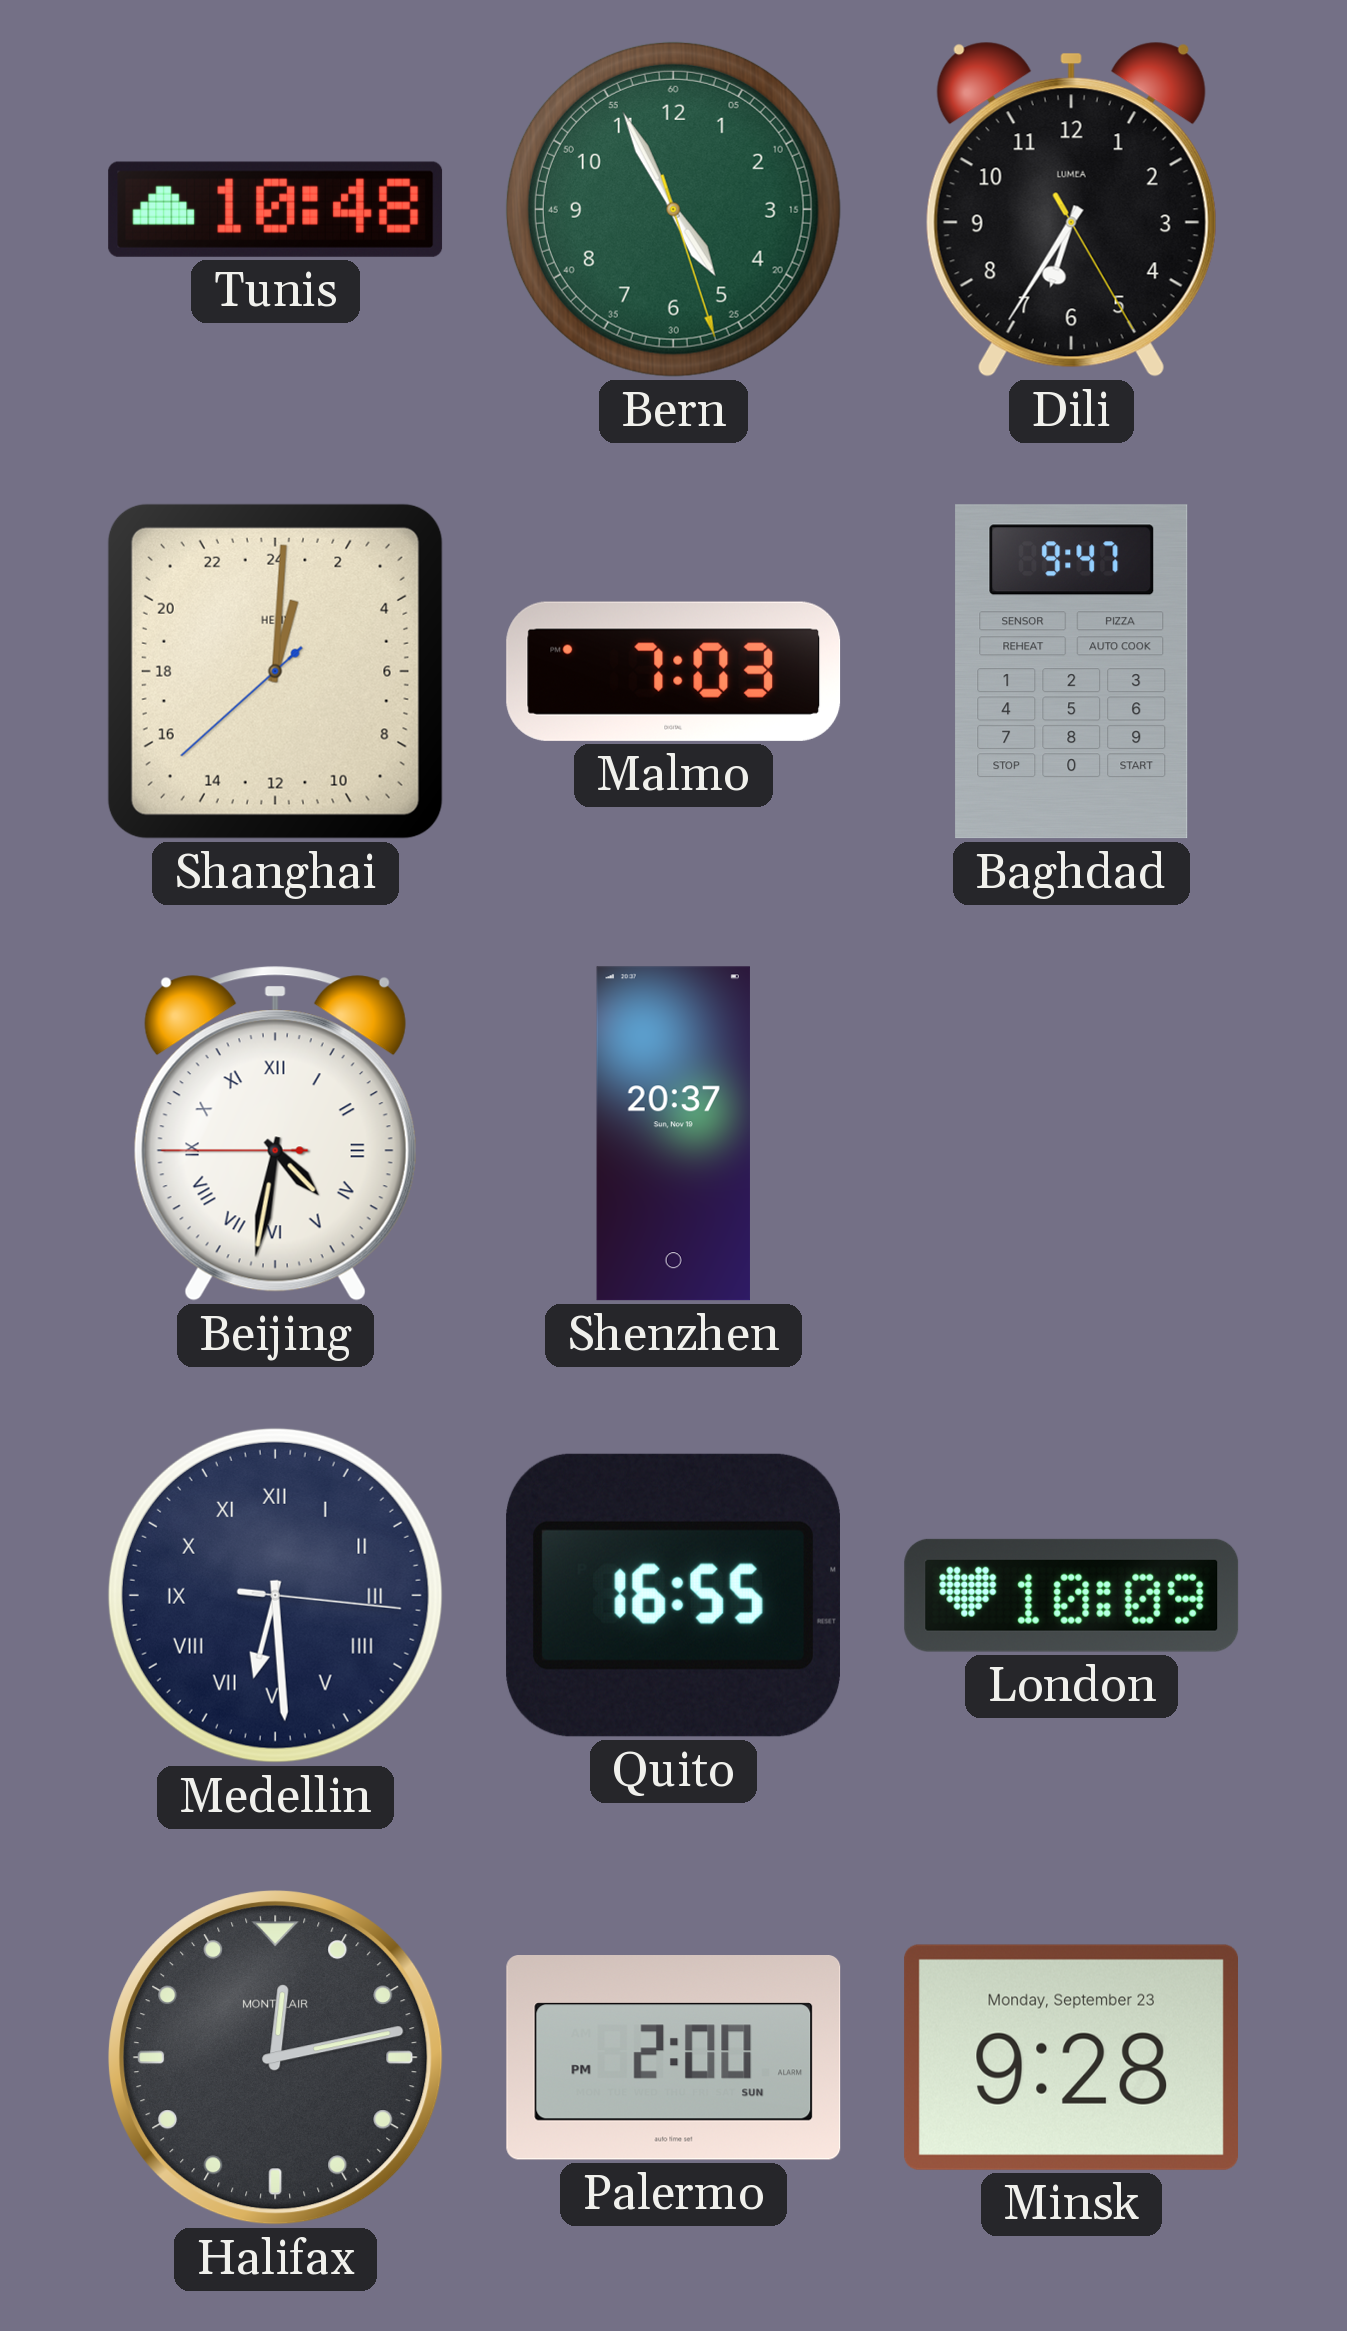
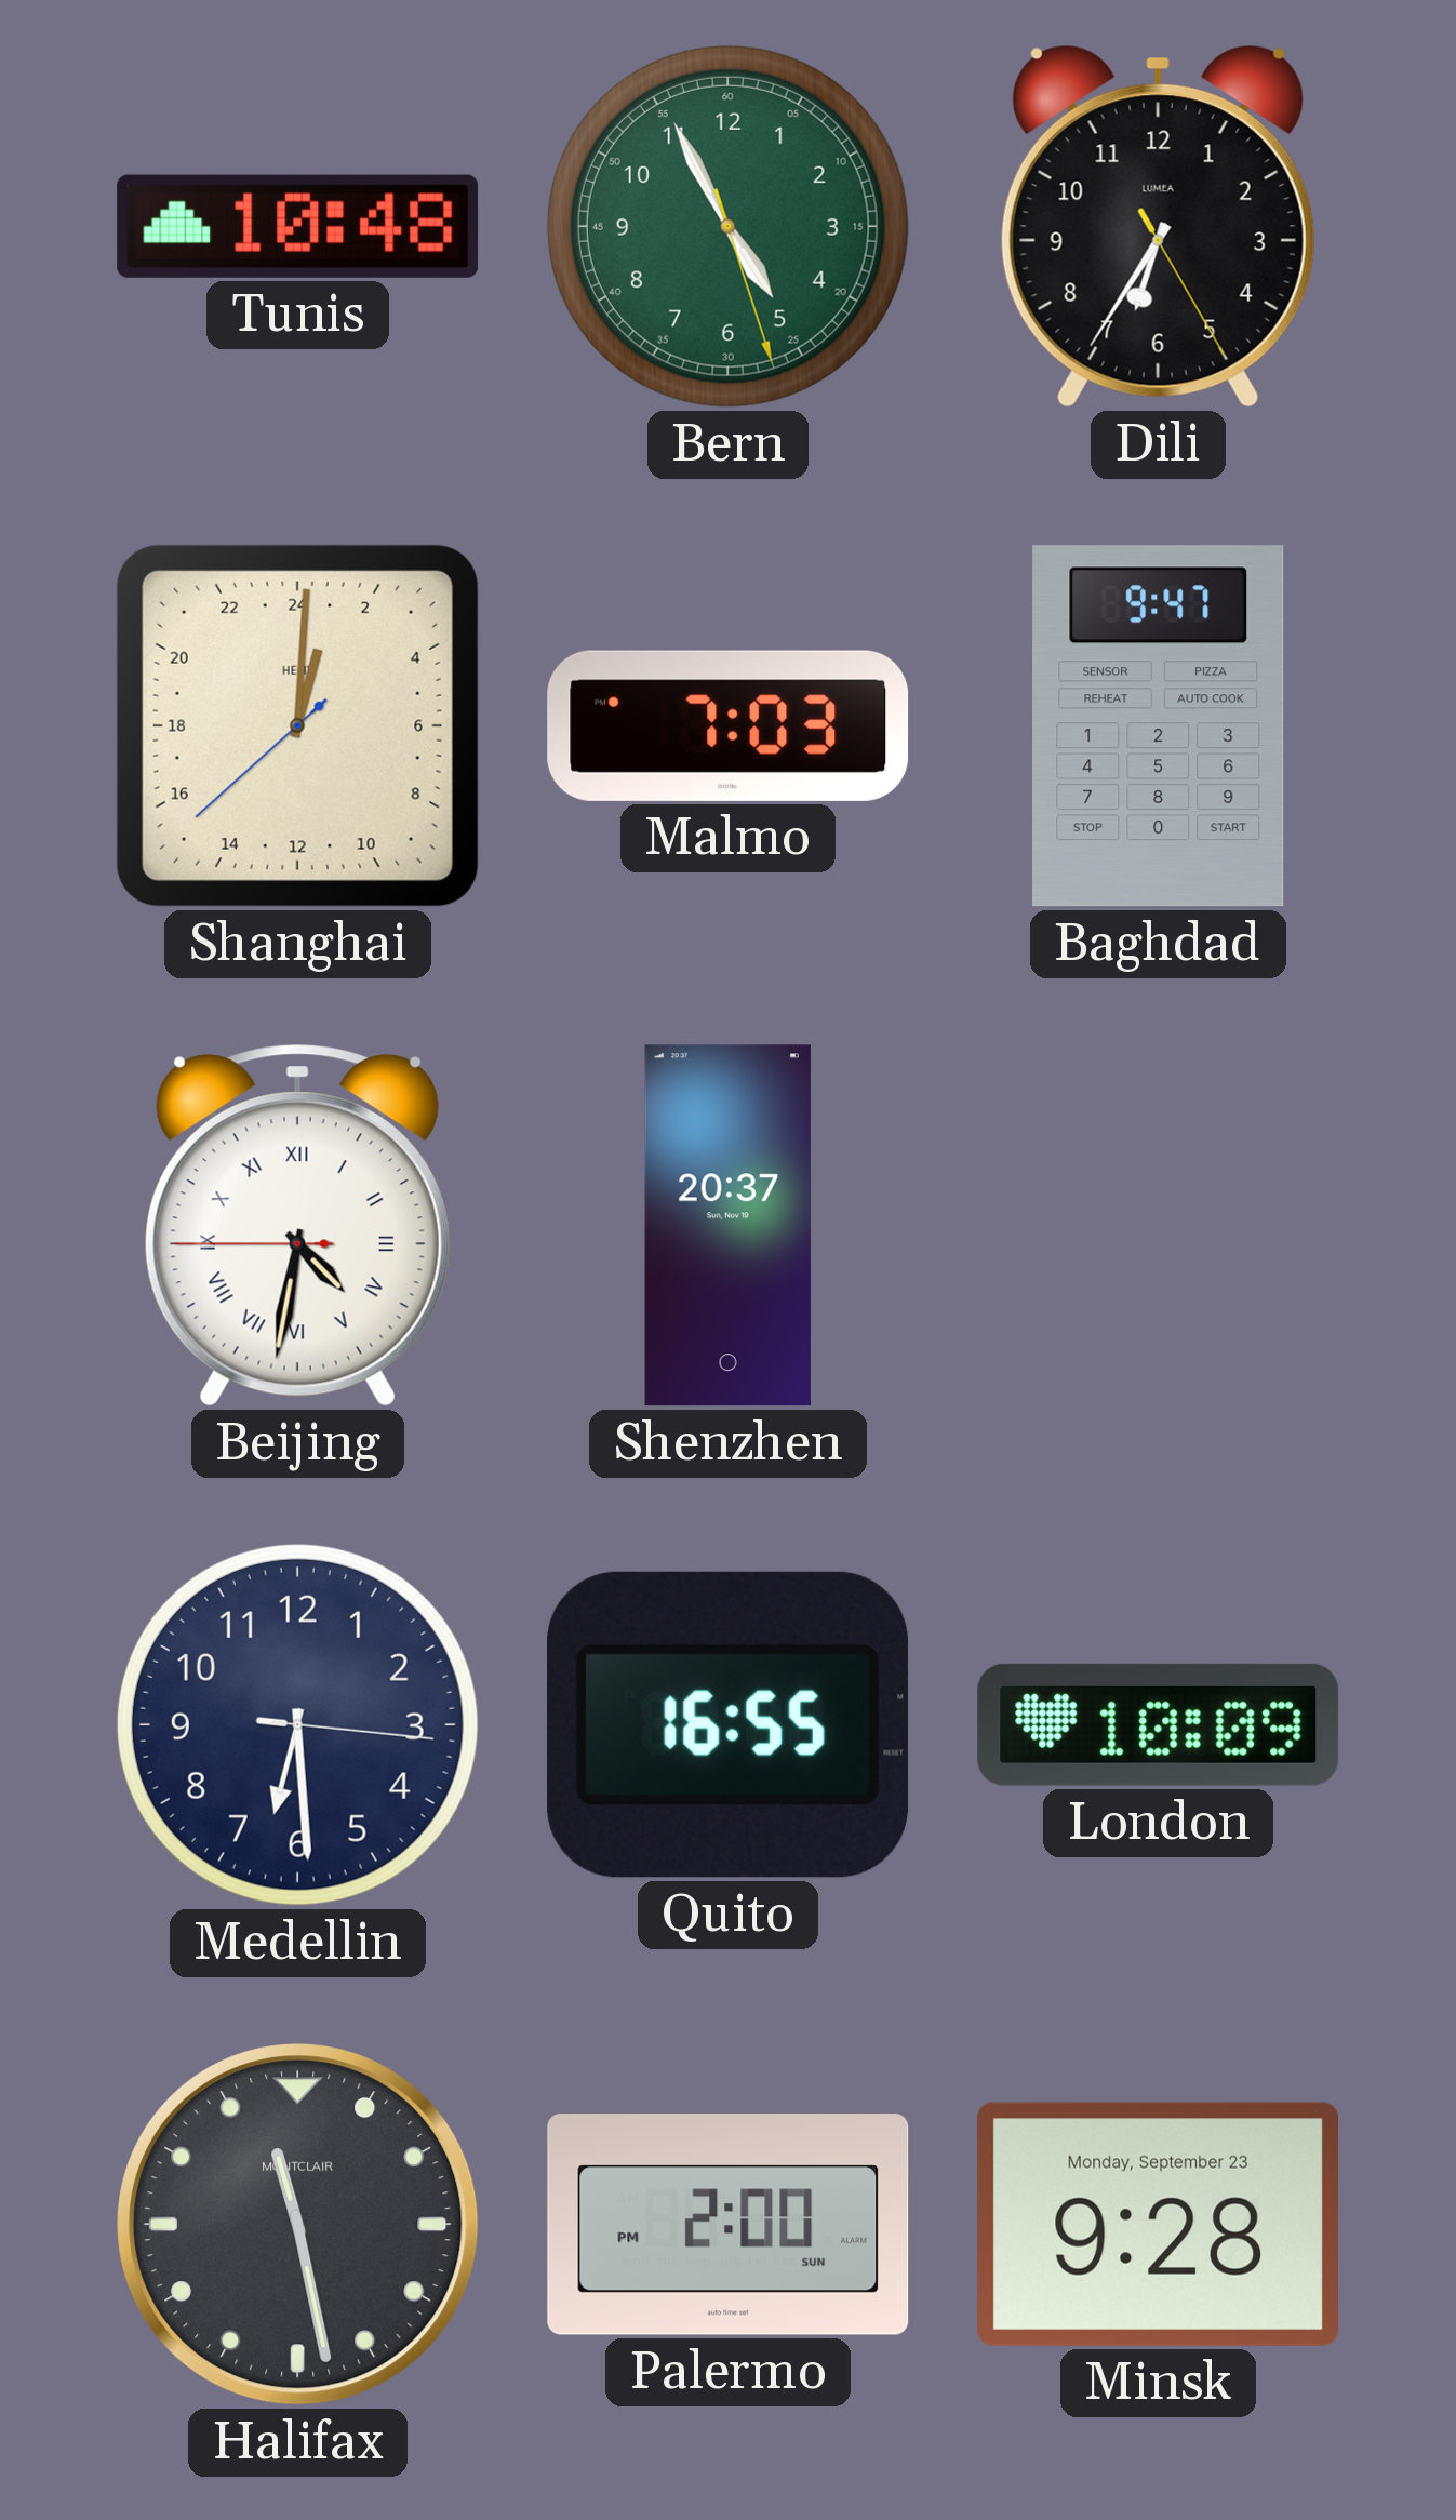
Medellin numerals: Roman -> Arabic (297, 1724)
Halifax: 12:13 -> 11:28 (298, 2225)
